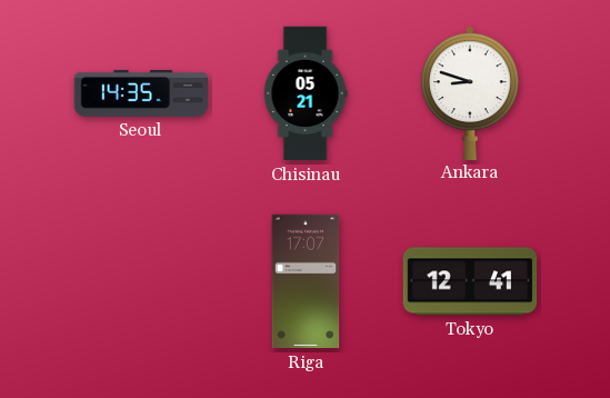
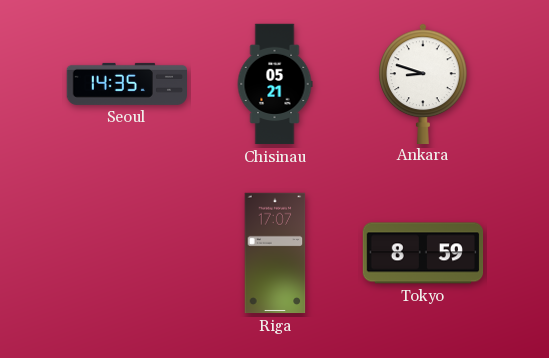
Tokyo: 12:41 -> 8:59 (423, 253)
